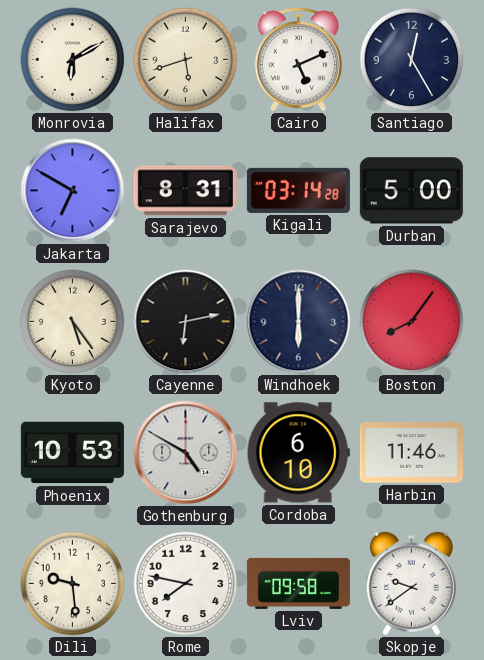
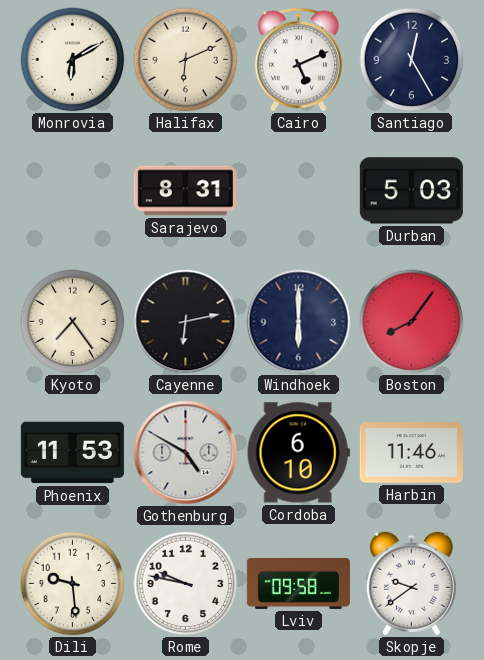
Halifax: 5:42 -> 6:11 (186, 60)
Jakarta: 6:50 -> none (73, 191)
Kigali: 03:14 -> none (298, 190)
Durban: 5:00 -> 5:03 (411, 191)
Kyoto: 5:24 -> 7:24 (73, 322)
Phoenix: 10:53 -> 11:53 (72, 453)
Rome: 7:47 -> 9:47 (186, 584)
